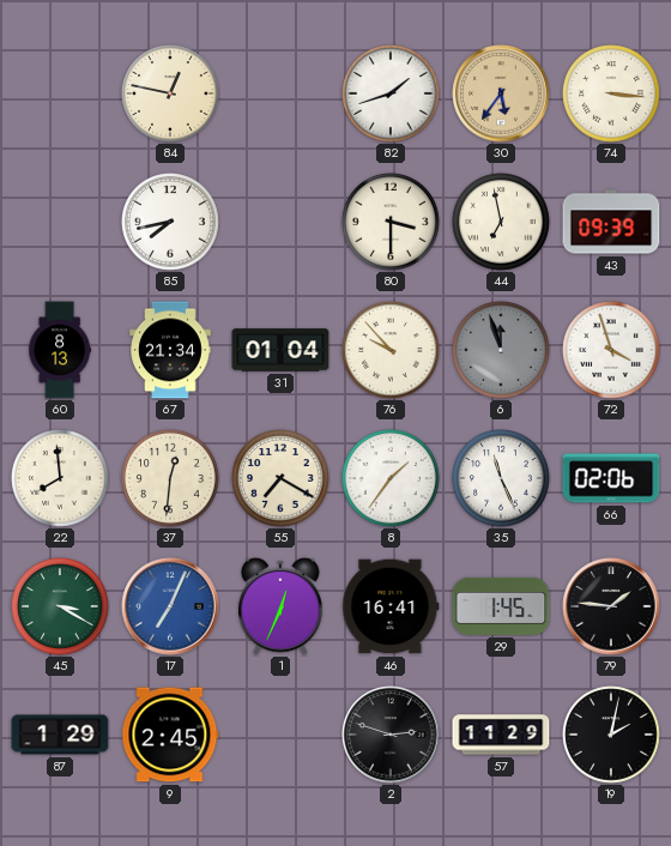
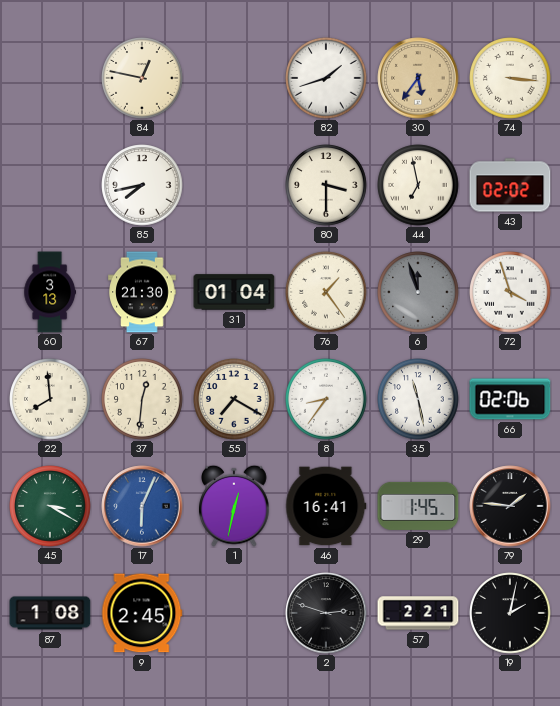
43: 09:39 -> 02:02 (510, 185)
60: 8:13 -> 3:13 (49, 292)
67: 21:34 -> 21:30 (142, 292)
76: 9:53 -> 1:24 (326, 292)
8: 1:36 -> 8:36 (326, 399)
35: 11:26 -> 11:28 (418, 399)
17: 7:04 -> 6:04 (142, 506)
1: 12:34 -> 12:32 (235, 506)
87: 1:29 -> 1:08 (50, 613)
57: 11:29 -> 2:21 (418, 613)
